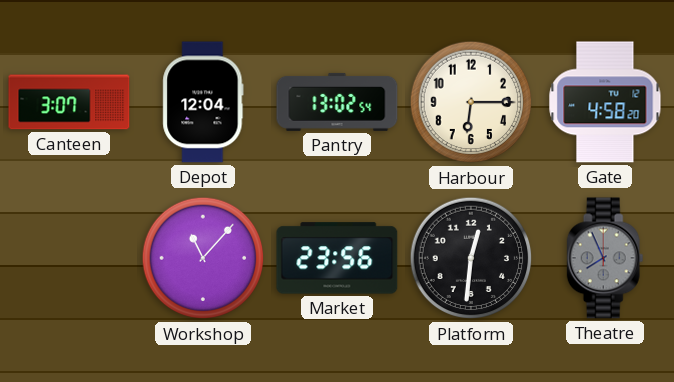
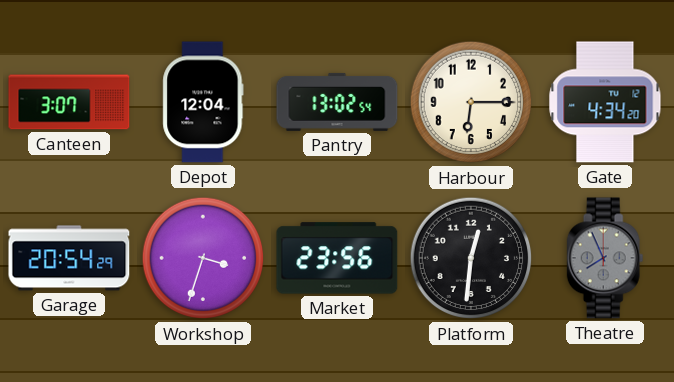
Gate: 4:58 -> 4:34 (605, 102)
Garage: none -> 20:54 (69, 258)
Workshop: 11:07 -> 3:33 (203, 258)
